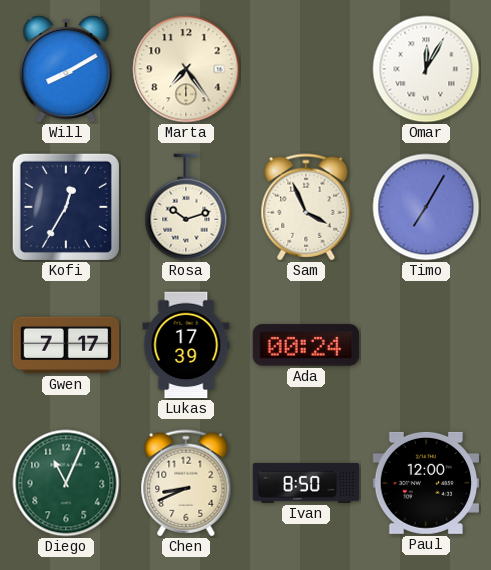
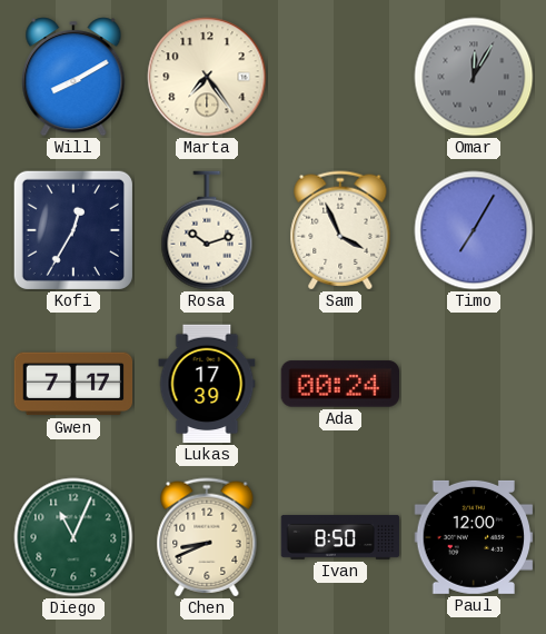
Omar dial: white -> grey (474, 77)
